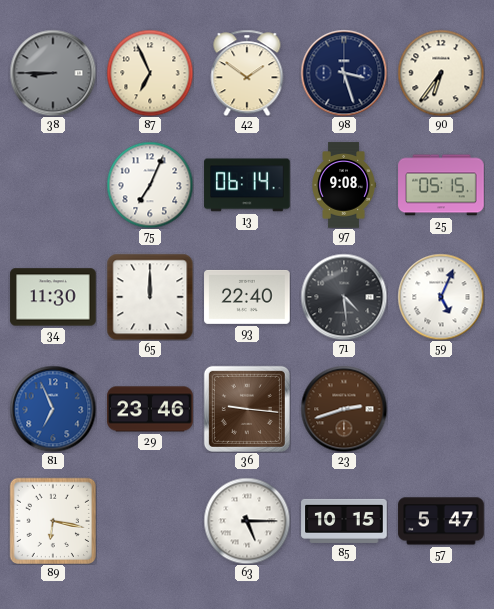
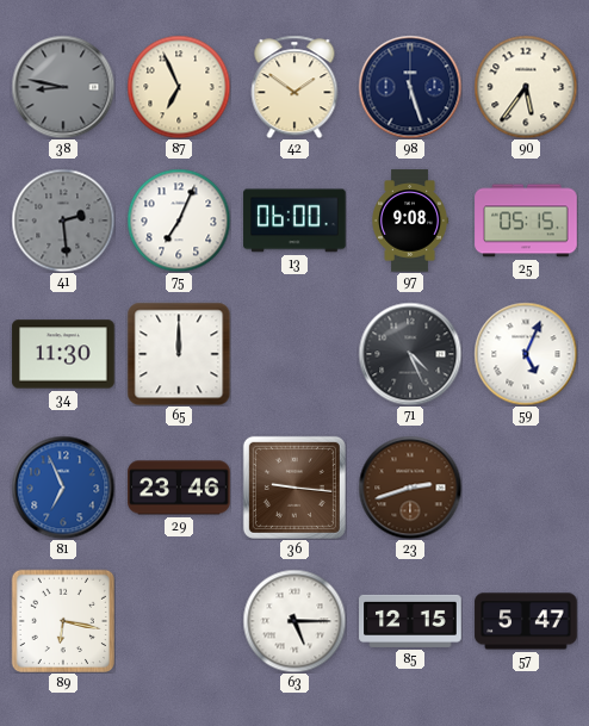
38: 8:45 -> 8:47 (63, 87)
98: 3:27 -> 5:27 (410, 87)
90: 6:36 -> 5:36 (526, 87)
41: none -> 2:29 (63, 221)
13: 06:14 -> 06:00 (294, 221)
93: 22:40 -> none (247, 297)
71: 4:29 -> 4:26 (410, 354)
85: 10:15 -> 12:15 (410, 621)
